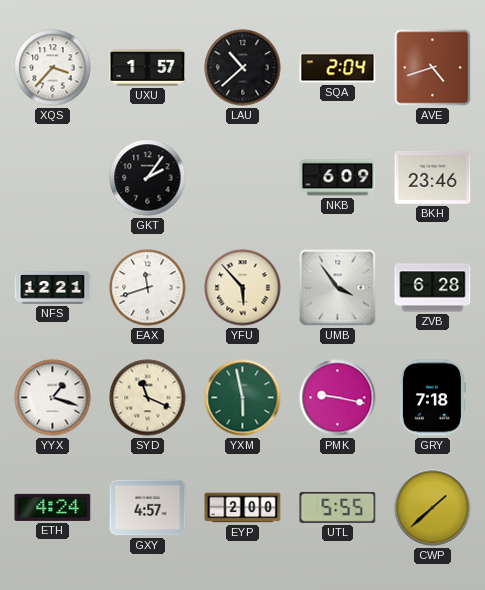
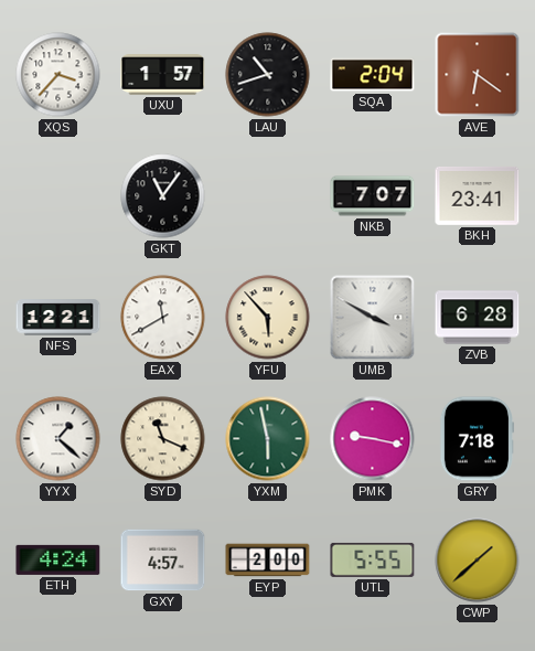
LAU: 10:38 -> 10:42 (268, 75)
AVE: 4:42 -> 6:21 (478, 75)
GKT: 2:06 -> 11:06 (163, 196)
NKB: 6:09 -> 7:07 (373, 196)
BKH: 23:46 -> 23:41 (478, 195)
EAX: 11:42 -> 11:40 (163, 318)
UMB: 3:54 -> 3:50 (373, 318)
YYX: 1:18 -> 1:22 (58, 439)
